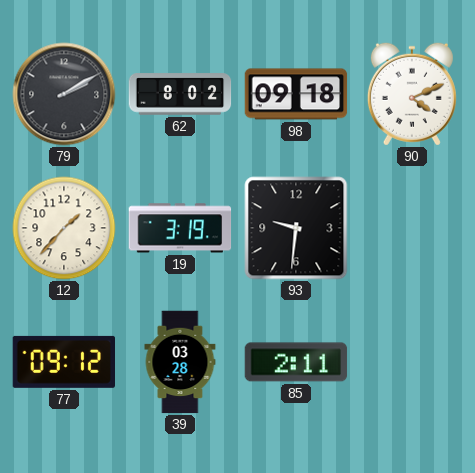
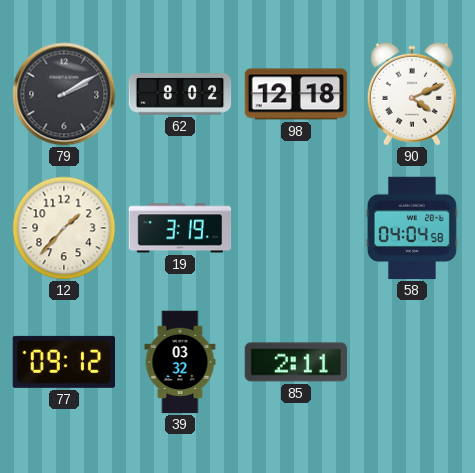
98: 09:18 -> 12:18 (296, 94)
93: 9:31 -> none (296, 228)
58: none -> 04:04 (412, 228)
39: 03:28 -> 03:32 (180, 362)
